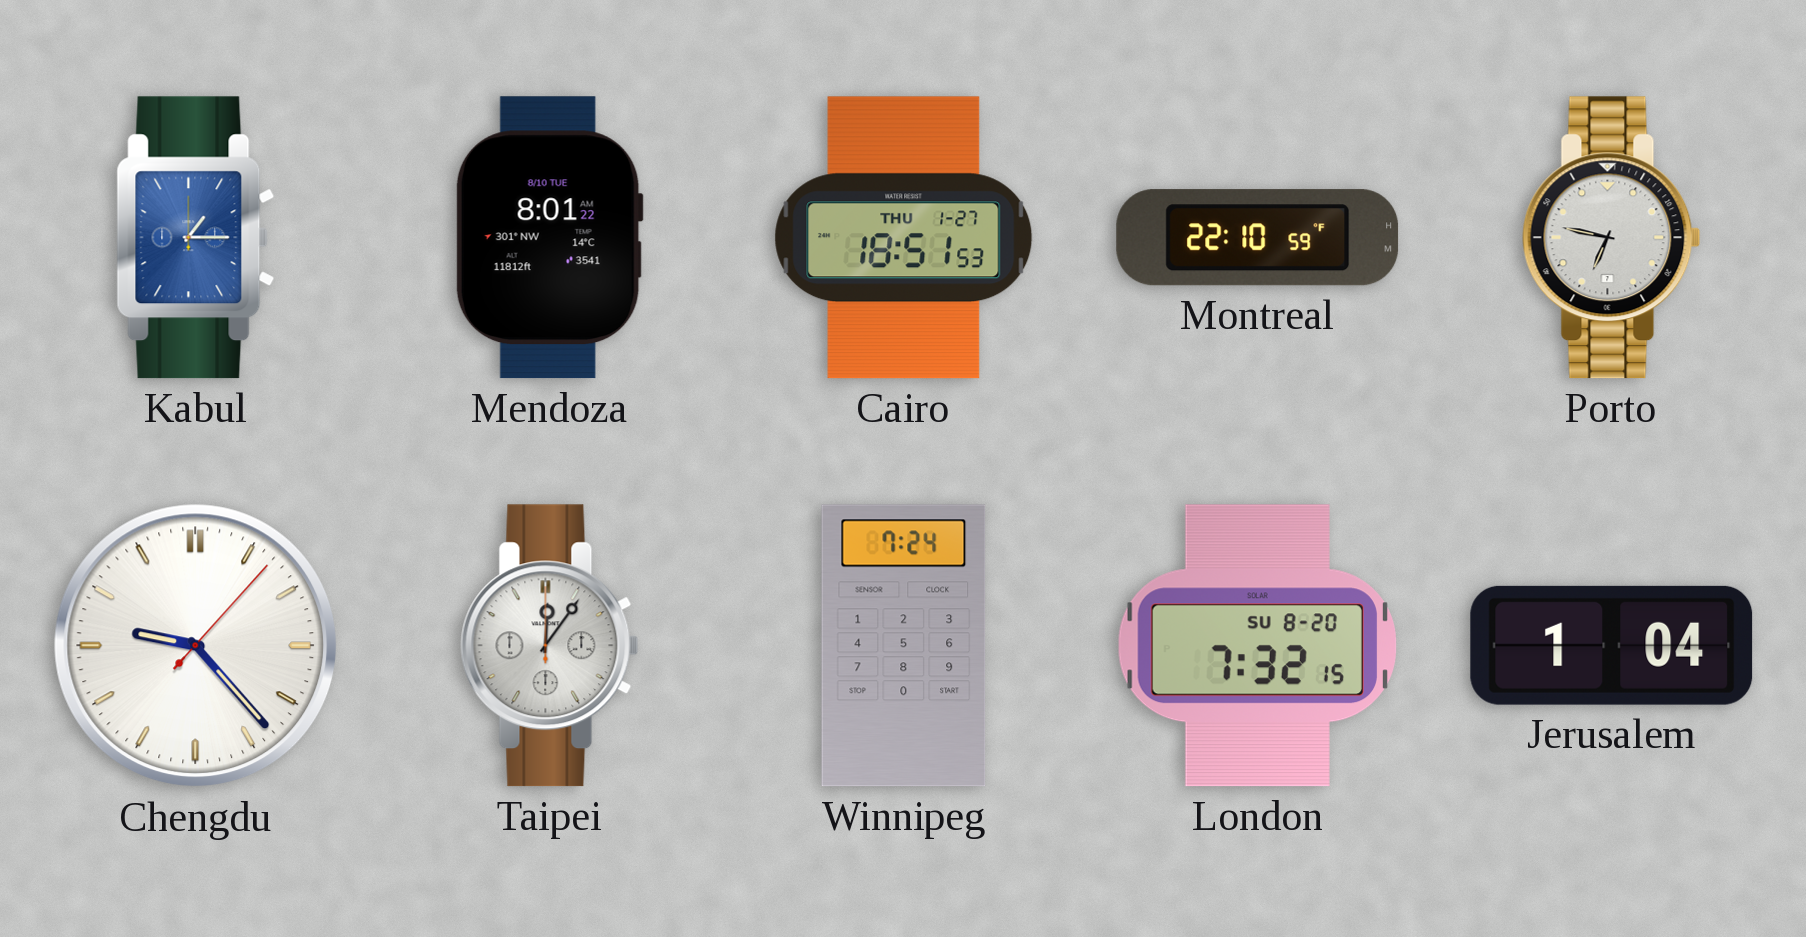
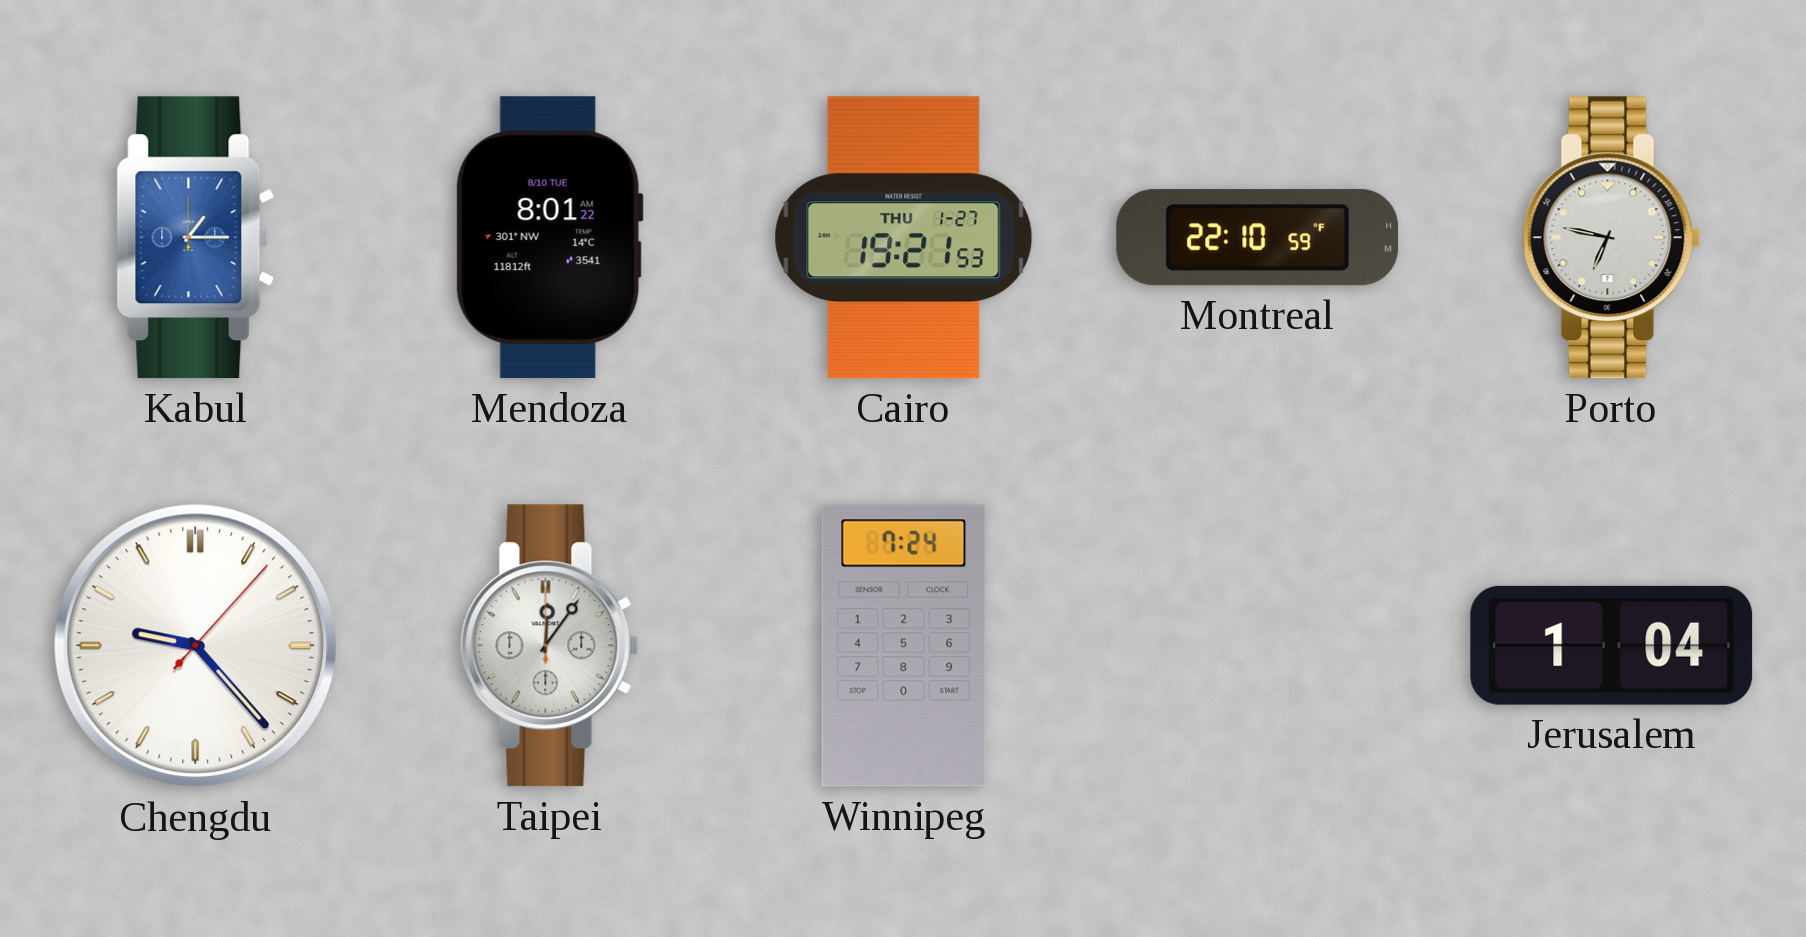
Cairo: 18:51 -> 19:21 (904, 238)
London: 7:32 -> none (1257, 646)
